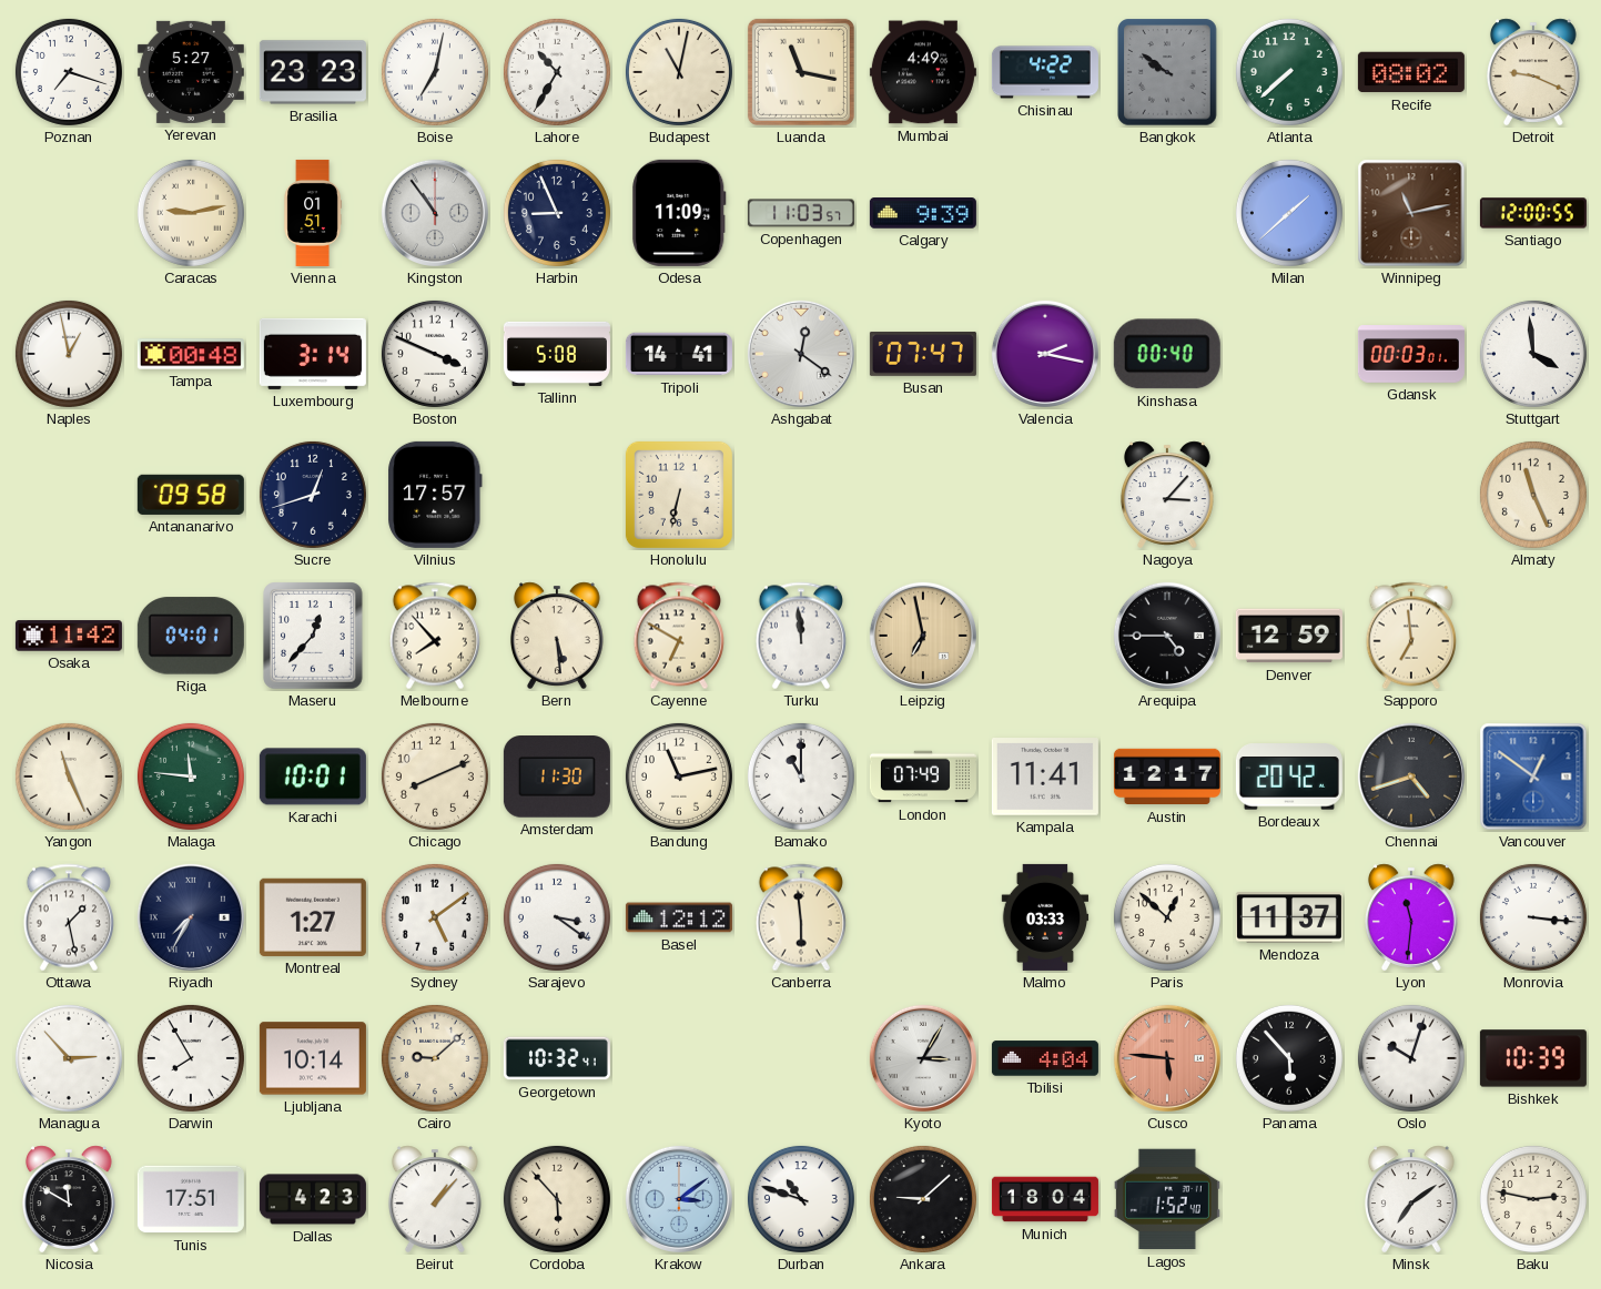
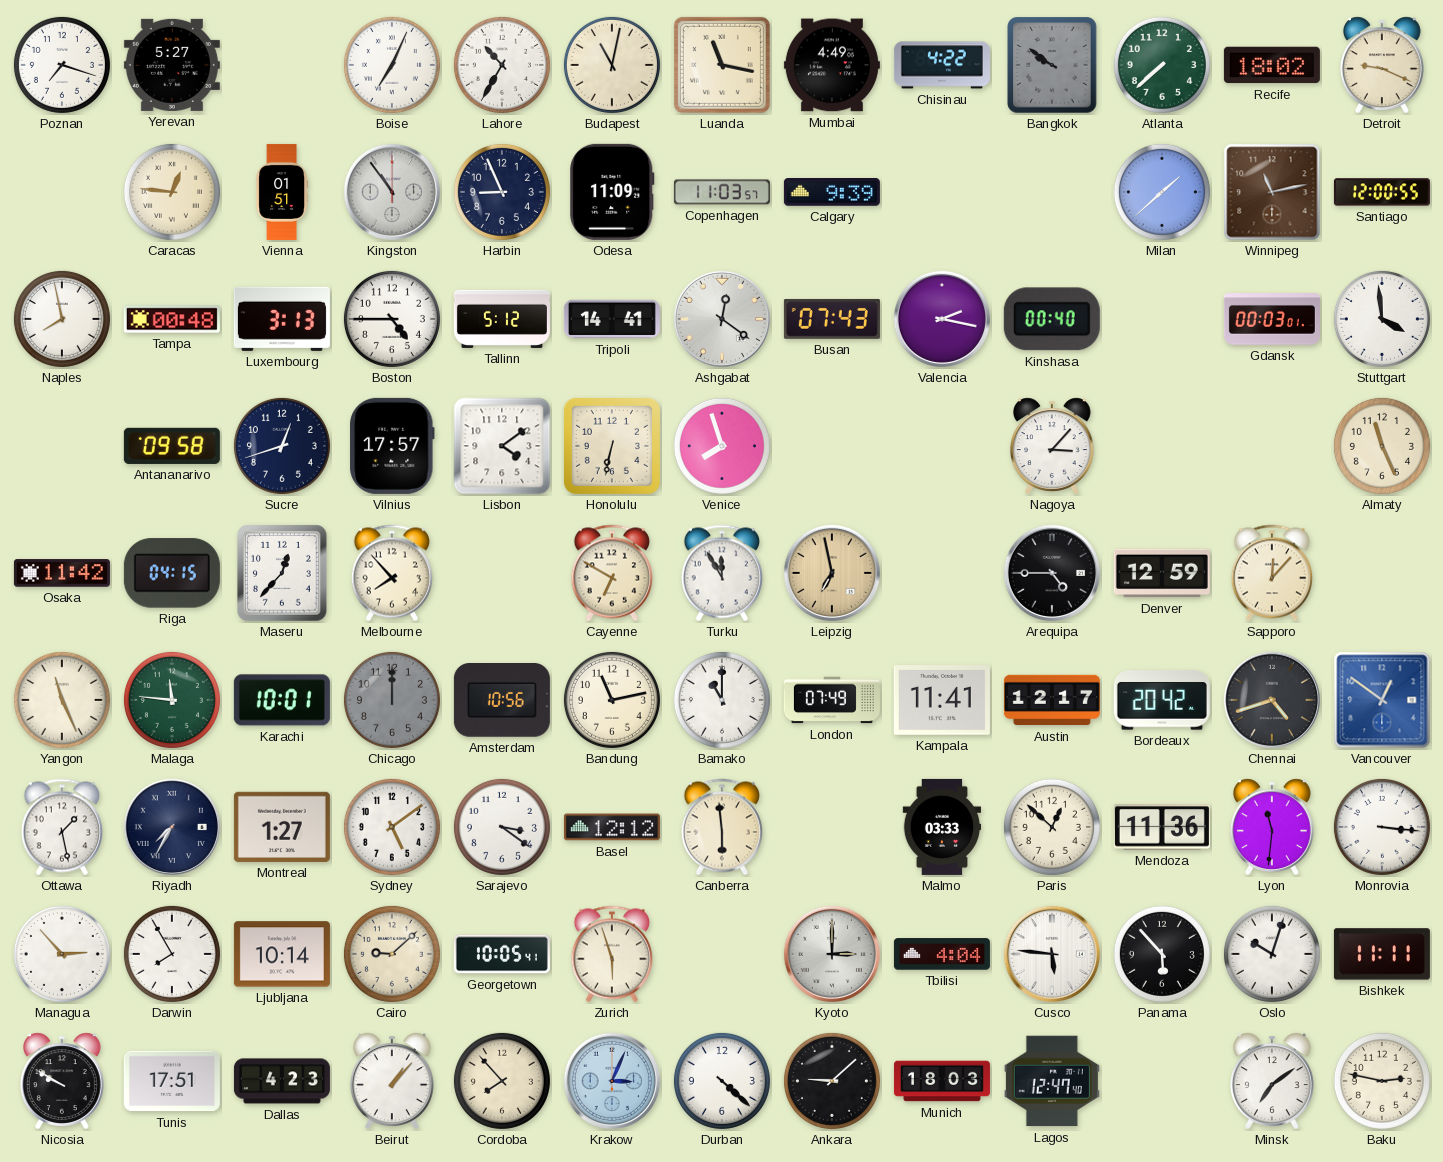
Brasilia: 23:23 -> none (313, 72)
Boise: 7:02 -> 7:04 (392, 65)
Recife: 08:02 -> 18:02 (1272, 65)
Caracas: 9:13 -> 12:46 (172, 192)
Naples: 12:58 -> 7:58 (62, 319)
Luxembourg: 3:14 -> 3:13 (282, 319)
Boston: 3:49 -> 4:45 (392, 319)
Tallinn: 5:08 -> 5:12 (502, 319)
Busan: 07:47 -> 07:43 (832, 319)
Lisbon: none -> 4:09 (502, 446)
Venice: none -> 7:57 (722, 446)
Riga: 04:01 -> 04:15 (172, 573)
Bern: 5:29 -> none (557, 636)
Turku: 11:59 -> 11:55 (722, 573)
Sapporo: 6:59 -> 12:07 (1272, 573)
Chicago: 8:11 -> 12:00 (392, 700)
Chicago dial: cream -> grey (392, 700)
Amsterdam: 11:30 -> 10:56 (502, 701)
Mendoza: 11:37 -> 11:36 (1162, 827)
Georgetown: 10:32 -> 10:05 (502, 954)
Zurich: none -> 5:57 (612, 954)
Kyoto: 3:05 -> 3:00 (832, 954)
Cusco dial: salmon -> white (1052, 954)
Bishkek: 10:39 -> 11:11 (1382, 954)
Nicosia: 11:50 -> 9:50 (62, 1081)
Cordoba: 5:53 -> 7:53 (502, 1081)
Krakow: 3:09 -> 3:04 (612, 1081)
Durban: 10:48 -> 4:22 (722, 1081)
Munich: 18:04 -> 18:03 (942, 1081)
Lagos: 1:52 -> 12:47 (1052, 1081)
